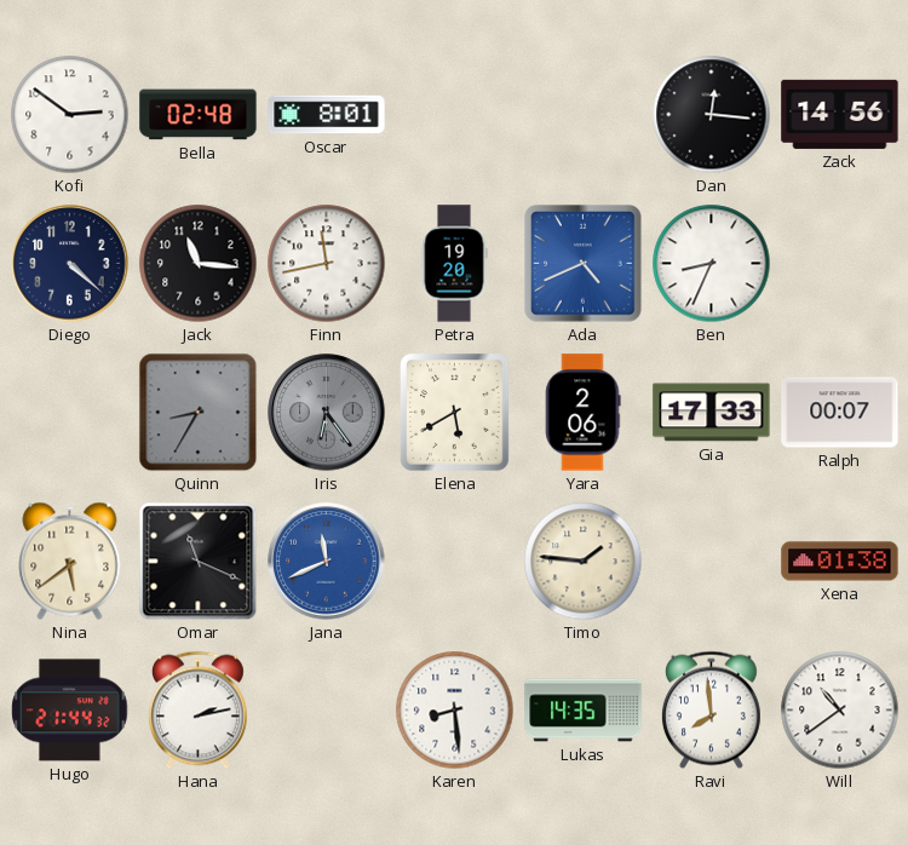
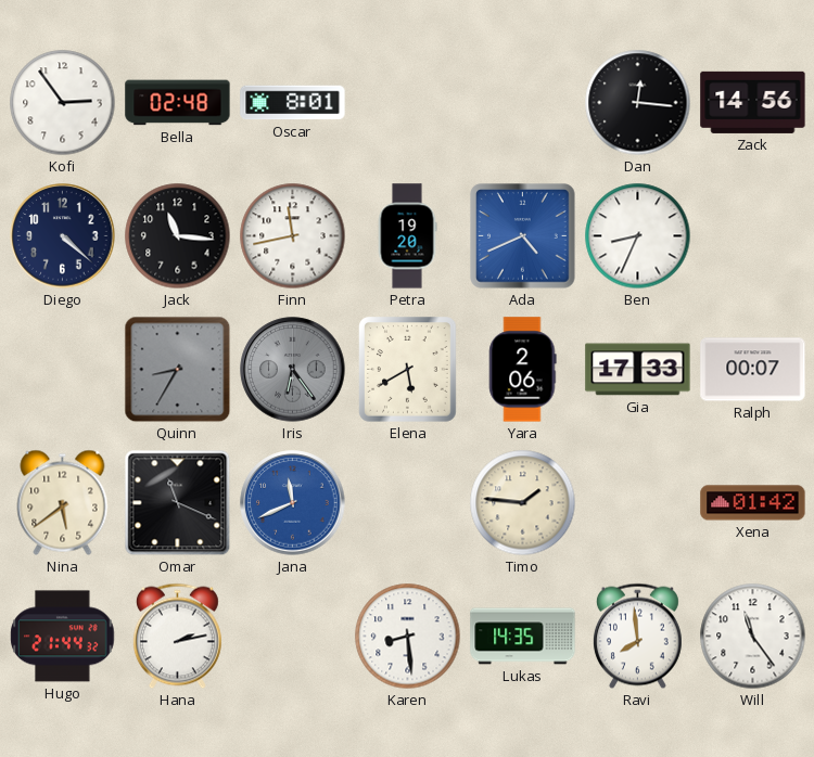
Kofi: 2:51 -> 2:54 (63, 103)
Xena: 01:38 -> 01:42 (753, 503)
Will: 10:39 -> 11:24 (753, 637)
